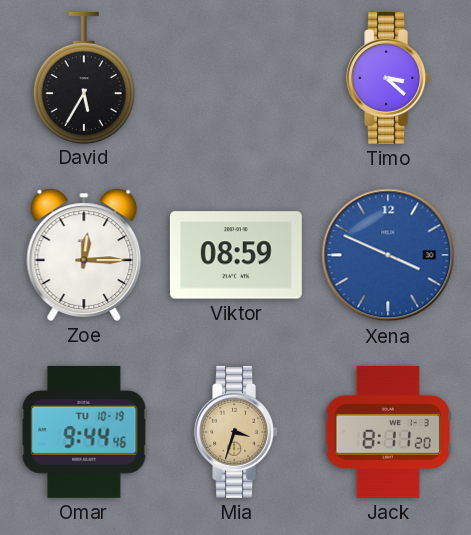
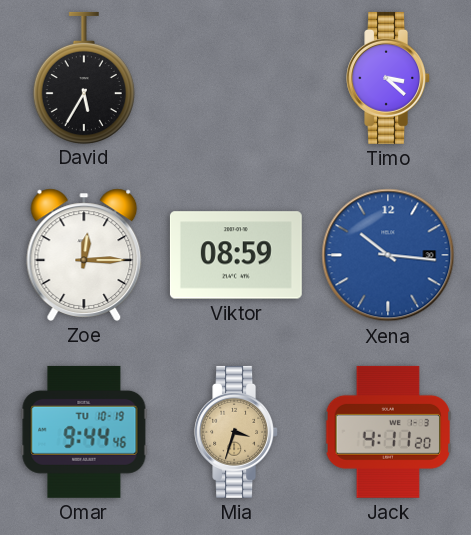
Xena: 3:49 -> 10:16 (388, 255)
Jack: 8:11 -> 4:11 (388, 432)
